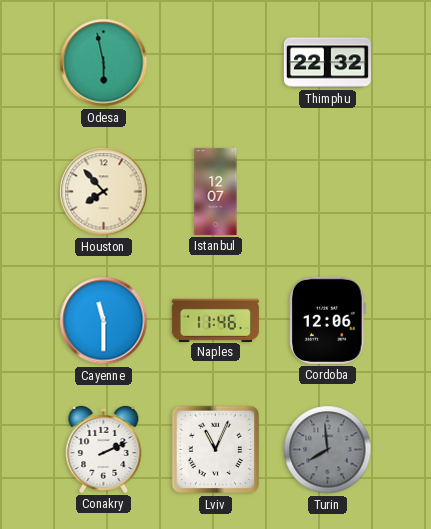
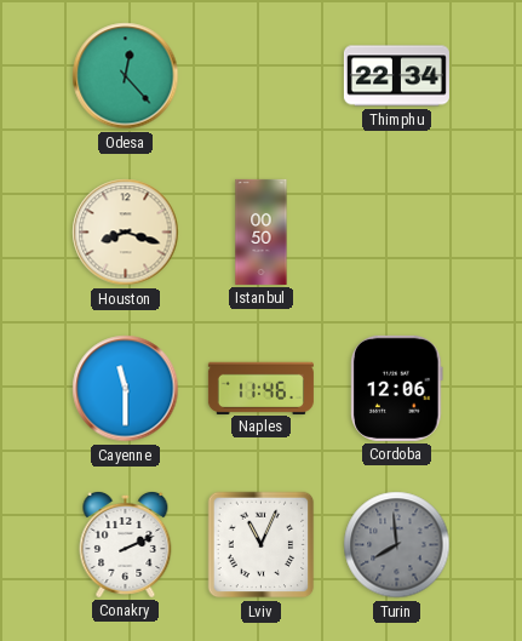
Odesa: 5:58 -> 12:23 (126, 76)
Thimphu: 22:32 -> 22:34 (396, 76)
Houston: 7:53 -> 8:18 (126, 233)
Istanbul: 12:07 -> 00:50 (262, 231)
